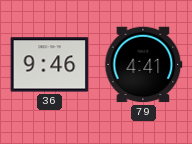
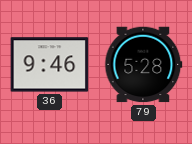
79: 4:41 -> 5:28 (144, 65)
